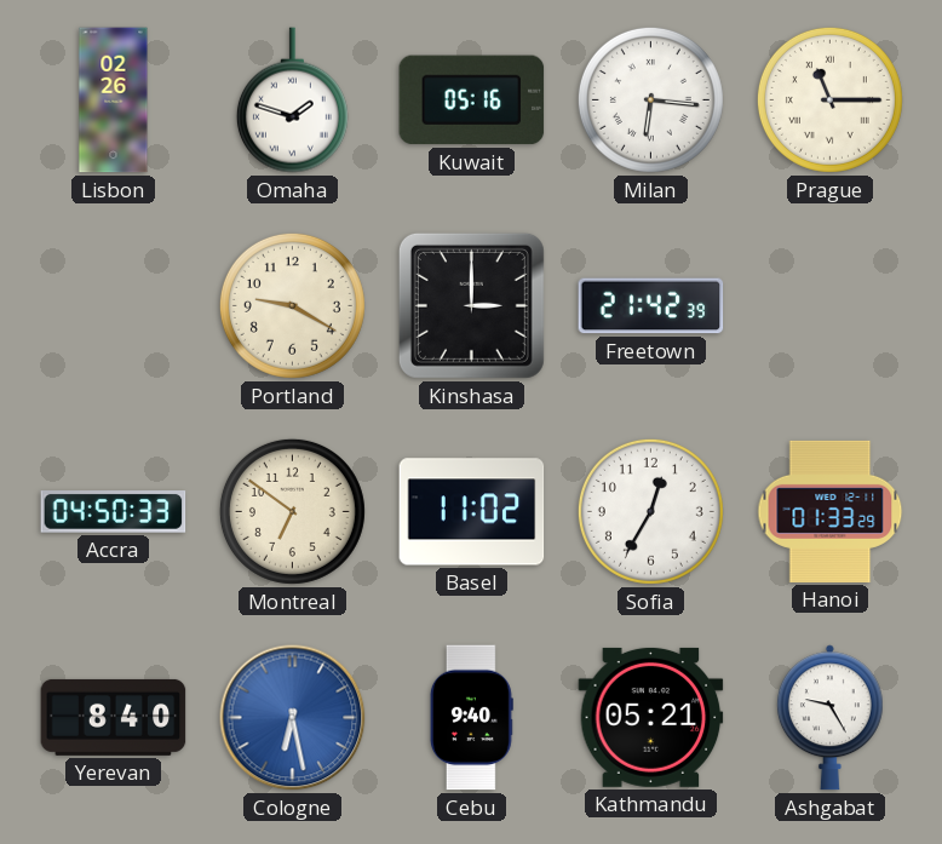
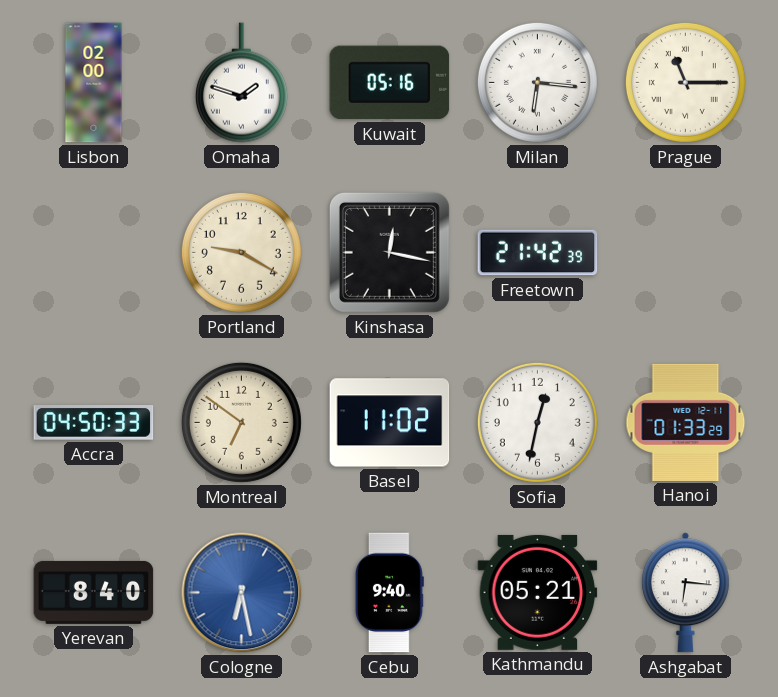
Lisbon: 02:26 -> 02:00 (94, 83)
Kinshasa: 3:00 -> 12:17 (389, 252)
Sofia: 12:35 -> 12:32 (537, 422)
Ashgabat: 9:25 -> 6:16 (685, 593)
